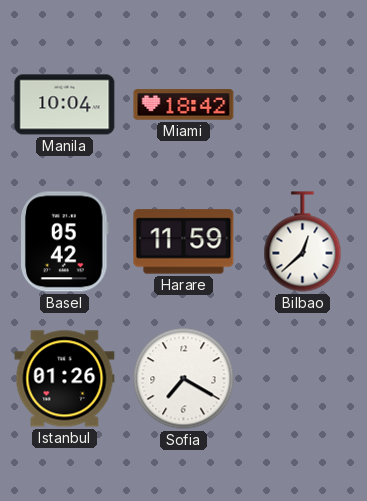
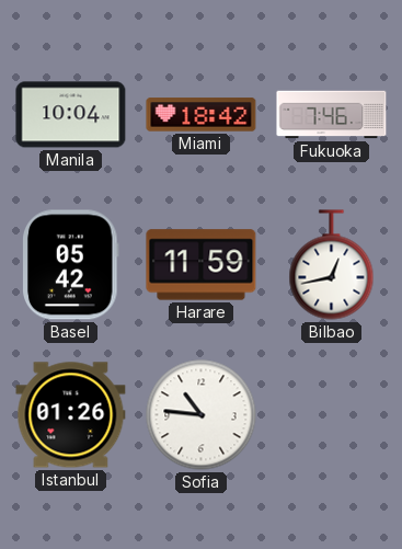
Fukuoka: none -> 7:46 (332, 115)
Bilbao: 12:38 -> 12:43 (332, 265)
Sofia: 7:20 -> 10:46 (202, 415)
